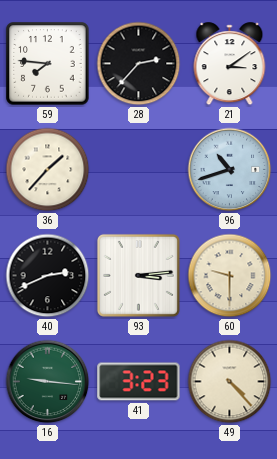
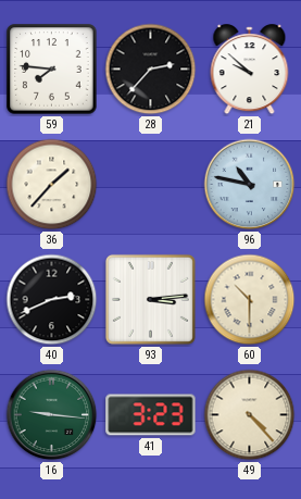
21: 3:09 -> 9:52 (250, 70)
96: 10:42 -> 10:47 (250, 185)
60: 9:30 -> 10:30 (250, 300)
